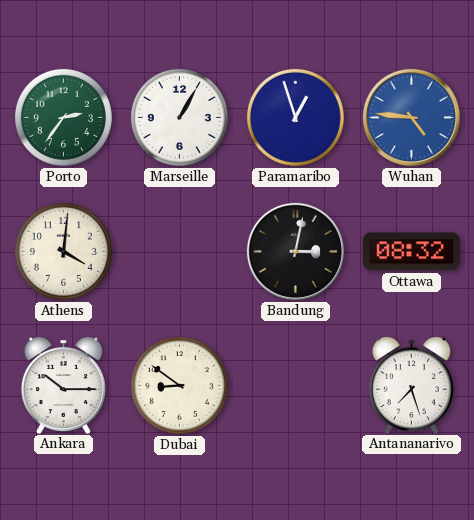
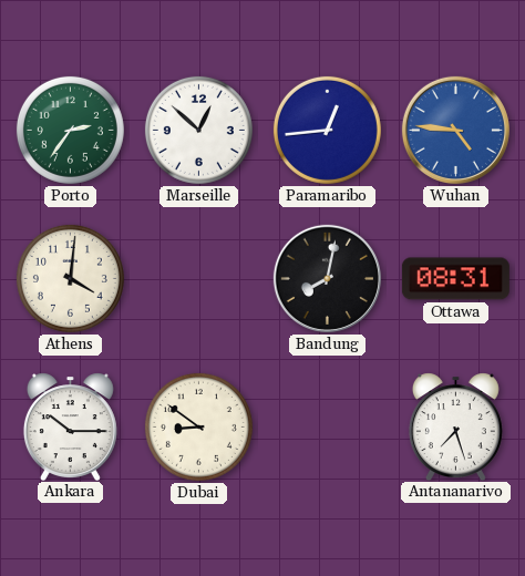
Marseille: 1:05 -> 12:52 (198, 130)
Paramaribo: 12:57 -> 12:44 (327, 130)
Bandung: 3:02 -> 8:02 (327, 278)
Ottawa: 08:32 -> 08:31 (455, 279)
